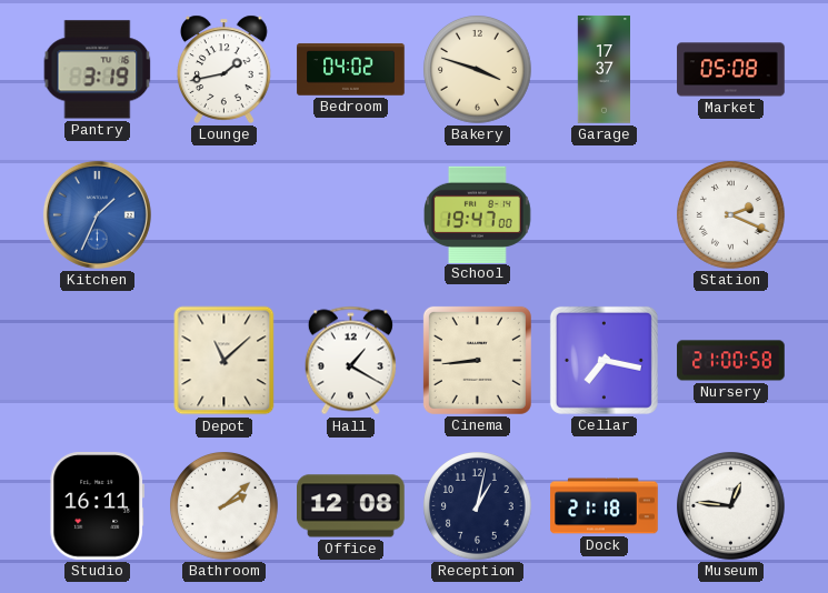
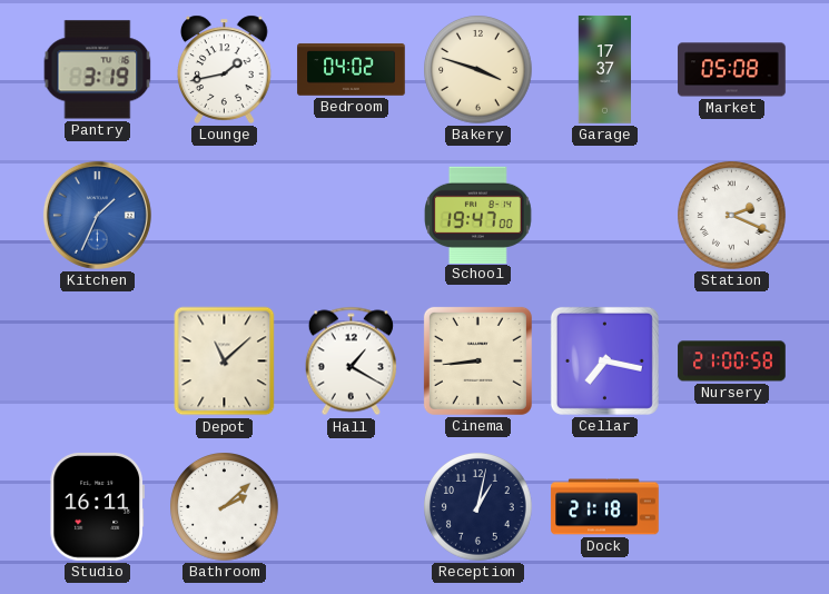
Office: 12:08 -> none (351, 506)
Museum: 12:46 -> none (731, 506)
